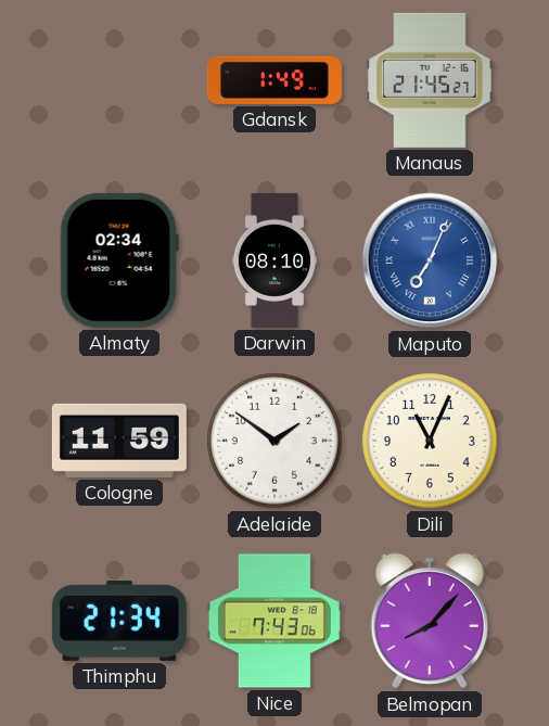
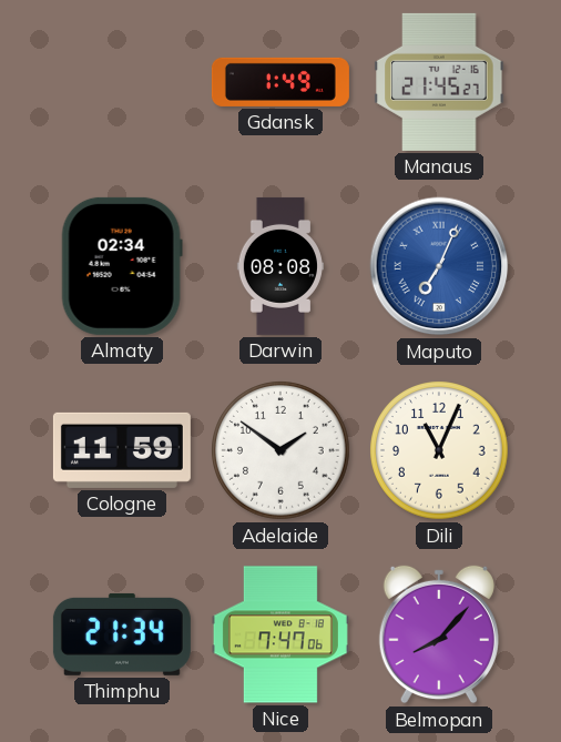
Darwin: 08:10 -> 08:08 (280, 266)
Nice: 7:43 -> 7:47 (280, 634)
